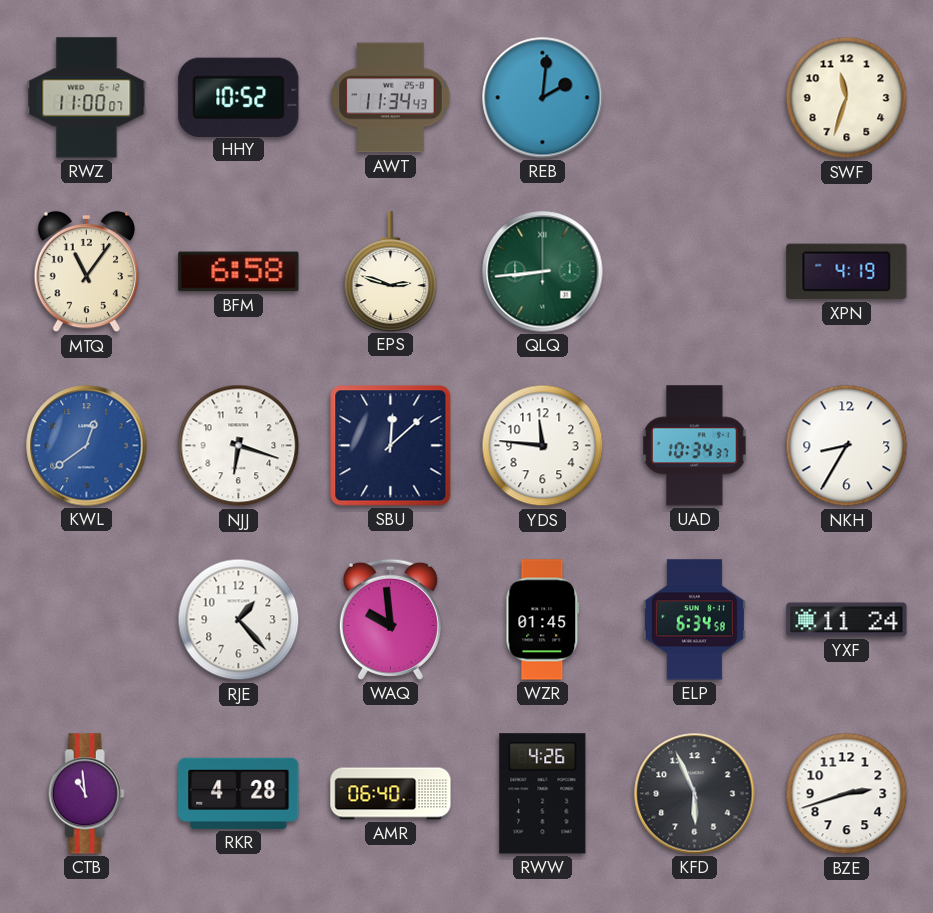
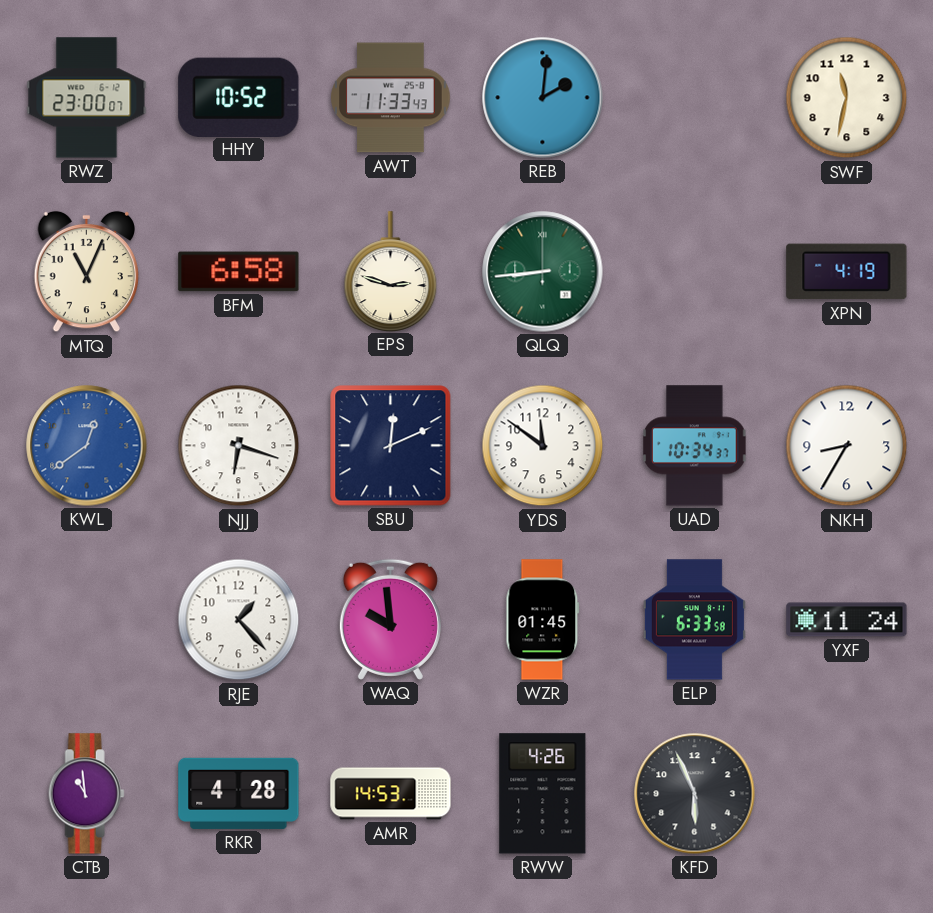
RWZ: 11:00 -> 23:00 (87, 98)
AWT: 11:34 -> 11:33 (391, 98)
SWF: 11:33 -> 11:32 (847, 98)
MTQ: 11:06 -> 11:04 (86, 272)
SBU: 12:08 -> 12:11 (391, 446)
YDS: 11:46 -> 11:51 (543, 446)
ELP: 6:34 -> 6:33 (694, 620)
AMR: 06:40 -> 14:53 (391, 794)
BZE: 2:42 -> none (847, 794)
